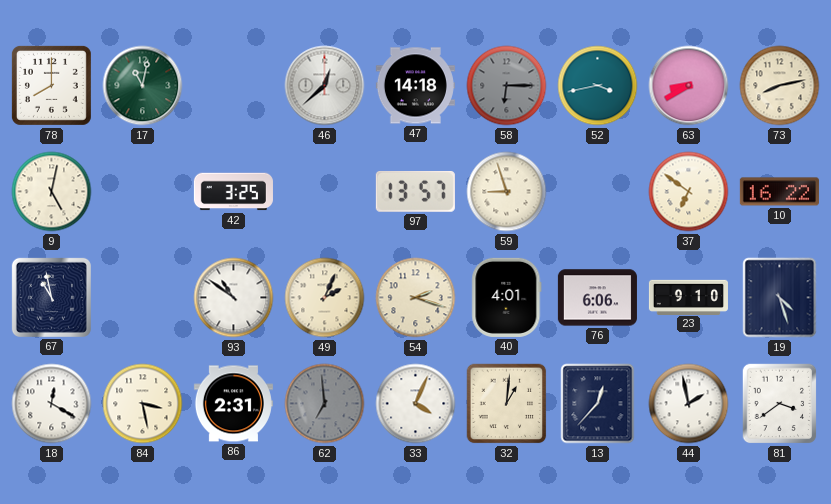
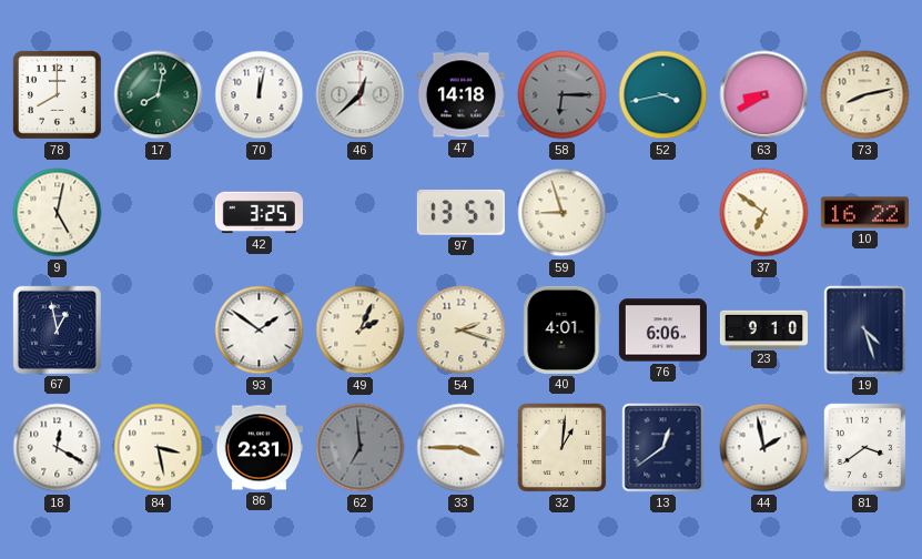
17: 11:02 -> 8:02 (159, 95)
70: none -> 12:02 (260, 95)
67: 10:58 -> 12:58 (57, 329)
93: 10:51 -> 1:51 (260, 331)
33: 4:04 -> 3:45 (462, 448)
13: 12:37 -> 12:39 (663, 448)
